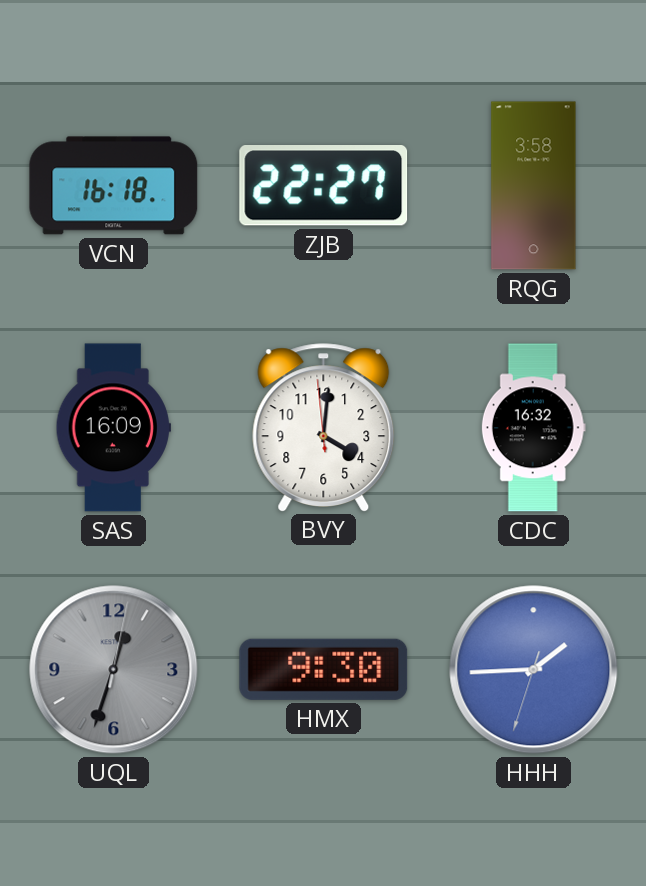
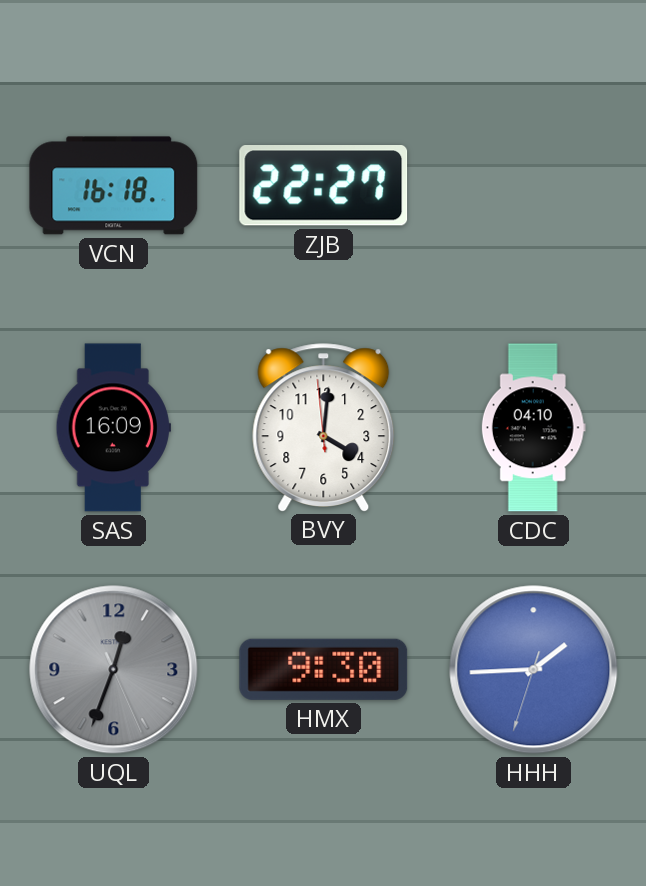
RQG: 3:58 -> none (534, 186)
CDC: 16:32 -> 04:10 (533, 428)
UQL: 12:33:02 -> 12:33:26 (114, 670)
